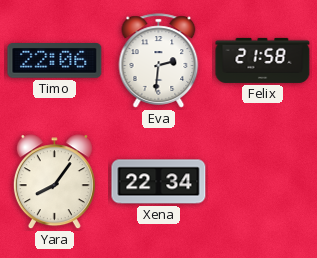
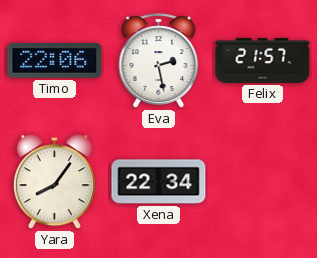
Eva: 2:31 -> 2:28 (159, 61)
Felix: 21:58 -> 21:57 (263, 60)
